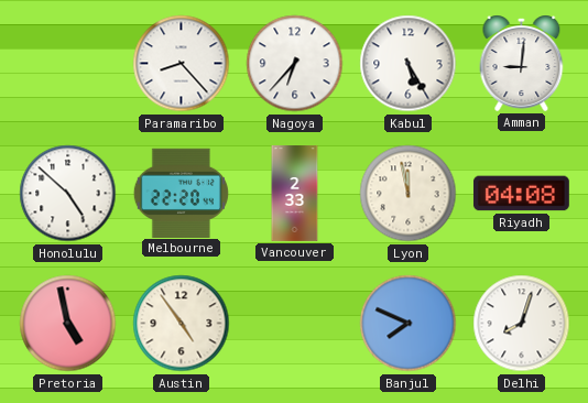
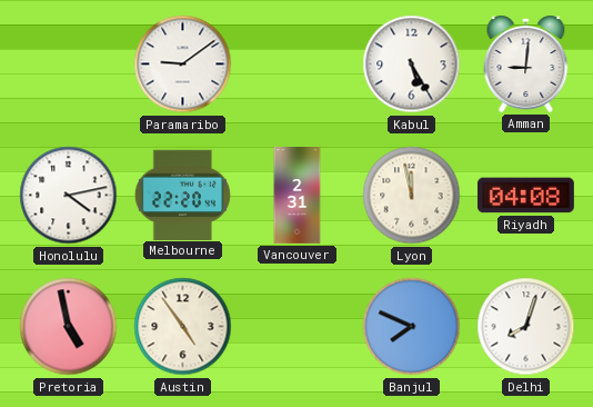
Paramaribo: 8:23 -> 9:09 (183, 64)
Nagoya: 6:37 -> none (295, 64)
Honolulu: 4:52 -> 4:13 (69, 196)
Vancouver: 2:33 -> 2:31 (298, 196)
